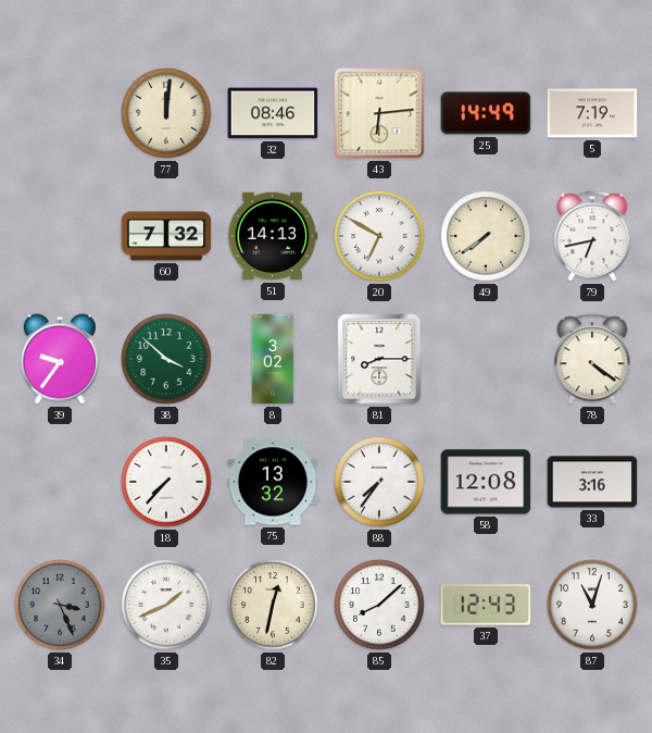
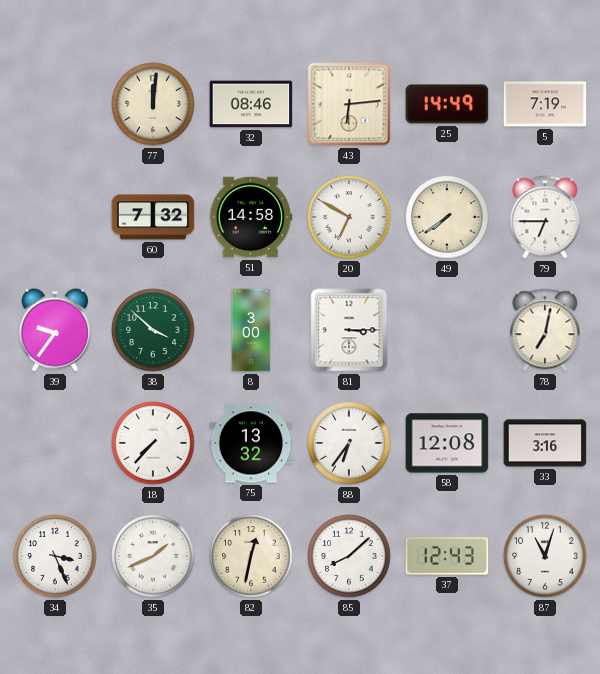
51: 14:13 -> 14:58 (251, 217)
79: 6:43 -> 6:45 (545, 217)
8: 3:02 -> 3:00 (251, 330)
81: 8:15 -> 3:15 (349, 330)
78: 4:21 -> 7:02 (545, 330)
88: 7:36 -> 6:36 (349, 443)
34 dial: grey -> white (55, 556)
